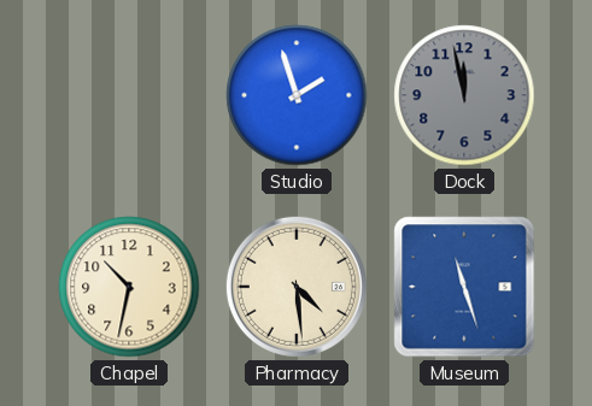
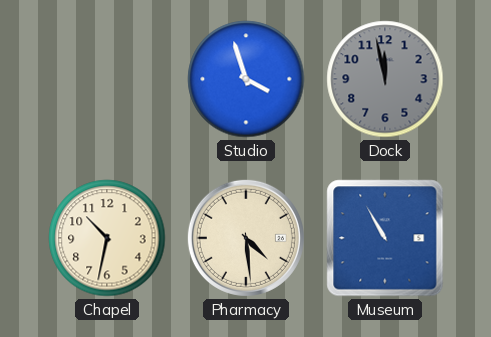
Studio: 1:57 -> 3:57 (246, 79)
Museum: 11:27 -> 10:55 (385, 238)
